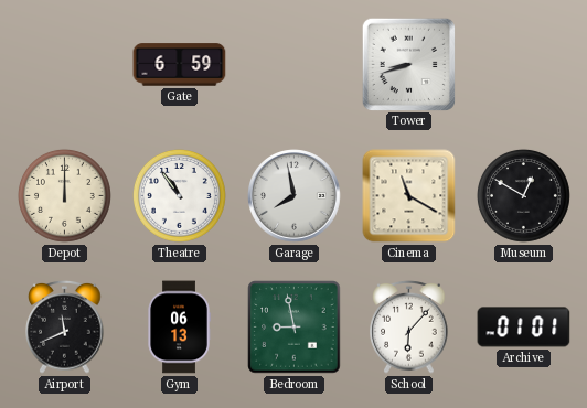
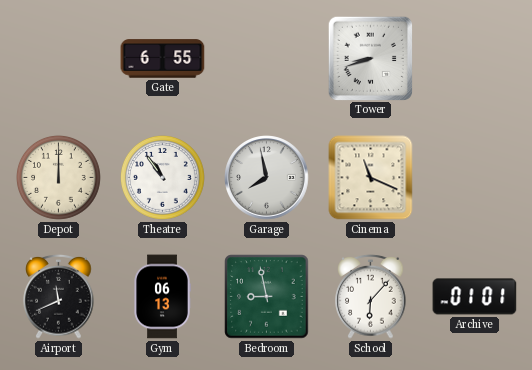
Gate: 6:59 -> 6:55 (163, 59)
Cinema: 11:20 -> 11:19 (371, 178)
Museum: 12:50 -> none (523, 195)
